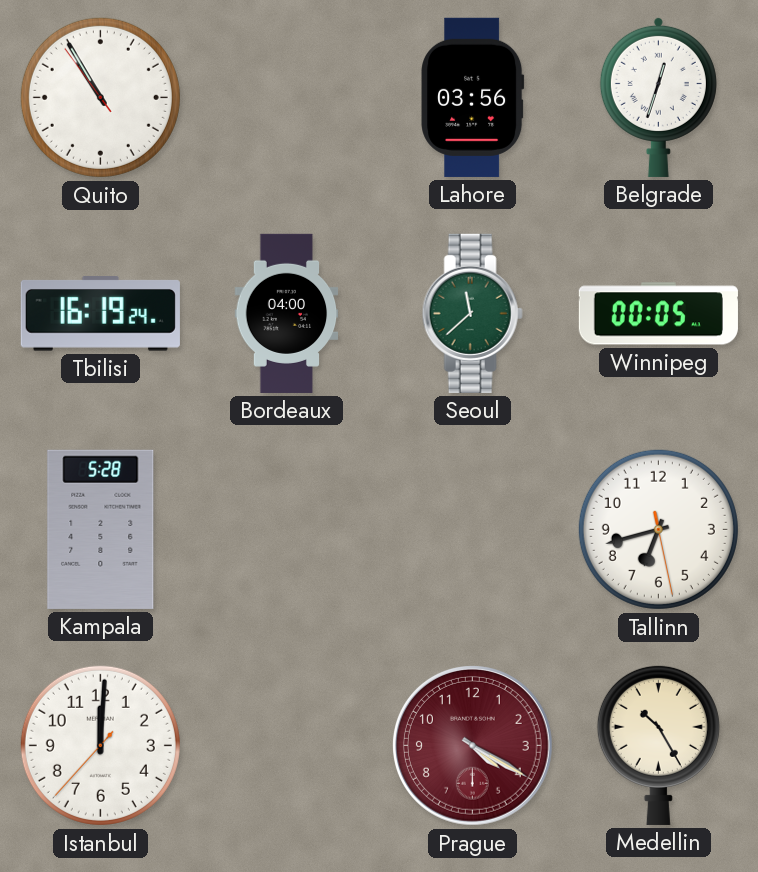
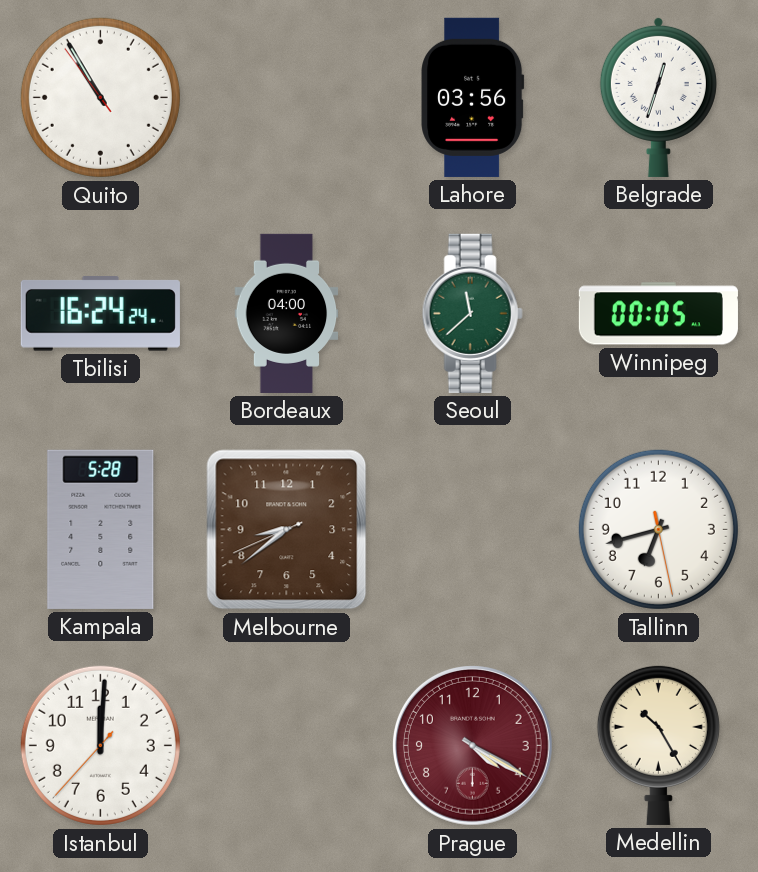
Tbilisi: 16:19 -> 16:24 (100, 314)
Melbourne: none -> 8:38 (287, 530)
